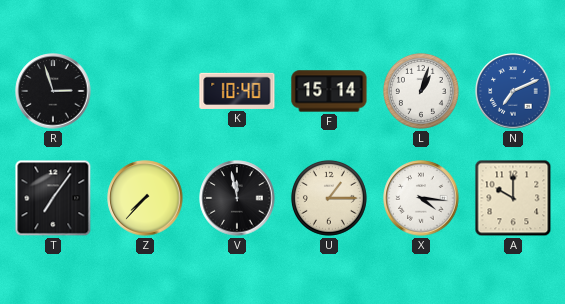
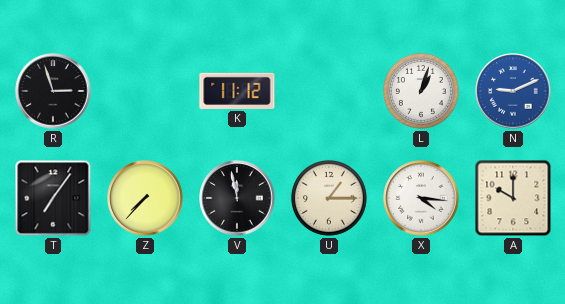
K: 10:40 -> 11:12 (237, 91)
F: 15:14 -> none (329, 91)
N: 7:11 -> 9:11 (513, 91)
